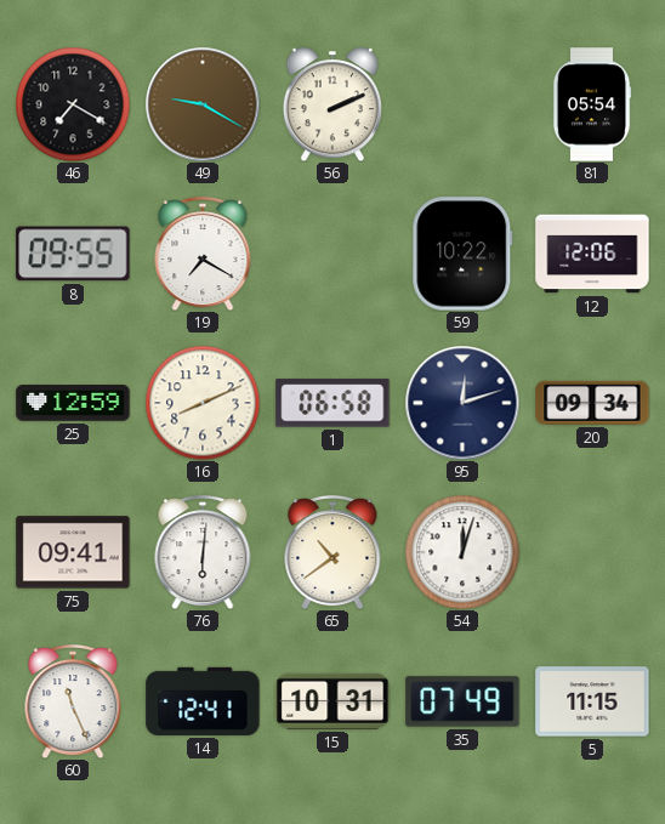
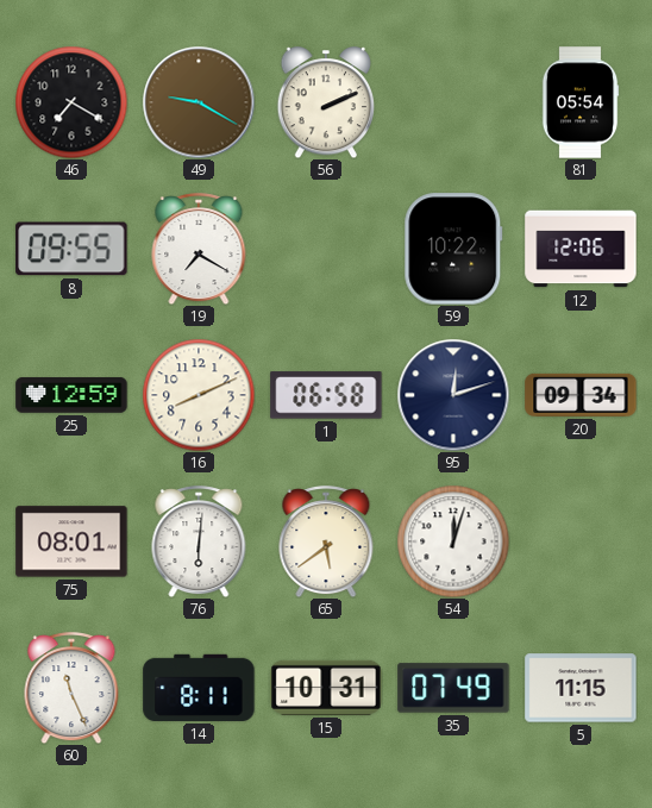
75: 09:41 -> 08:01 (71, 541)
65: 10:39 -> 5:39 (326, 541)
14: 12:41 -> 8:11 (199, 688)
